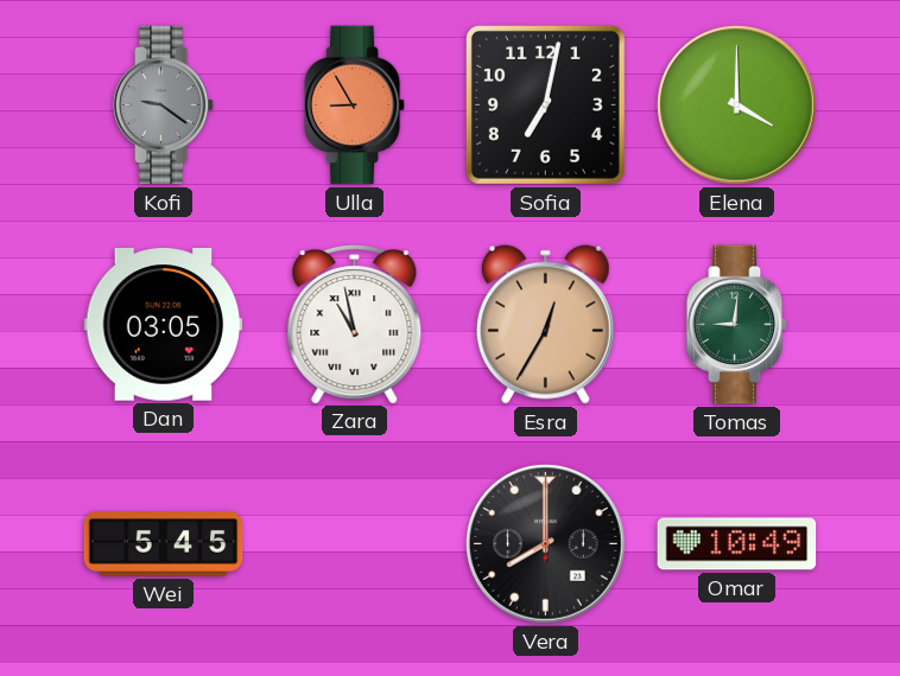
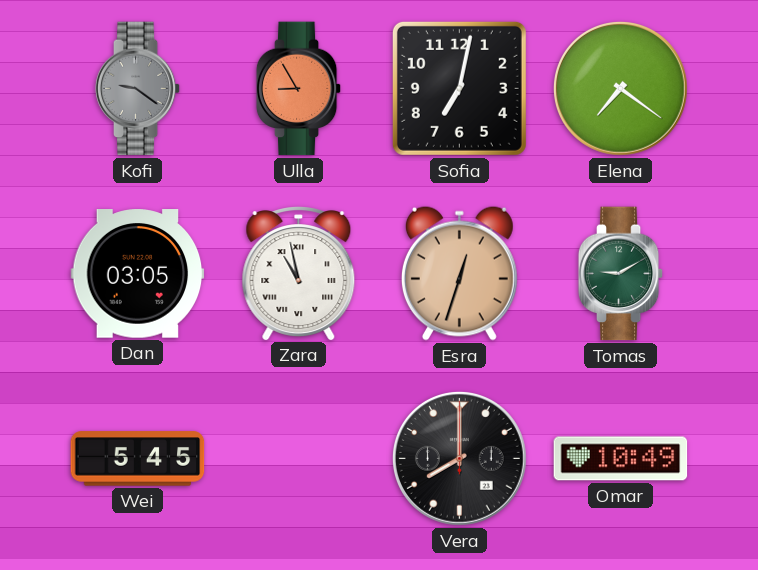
Elena: 4:00 -> 7:21 (620, 88)
Esra: 12:35 -> 12:33 (459, 273)
Tomas: 9:01 -> 9:10 (621, 274)
